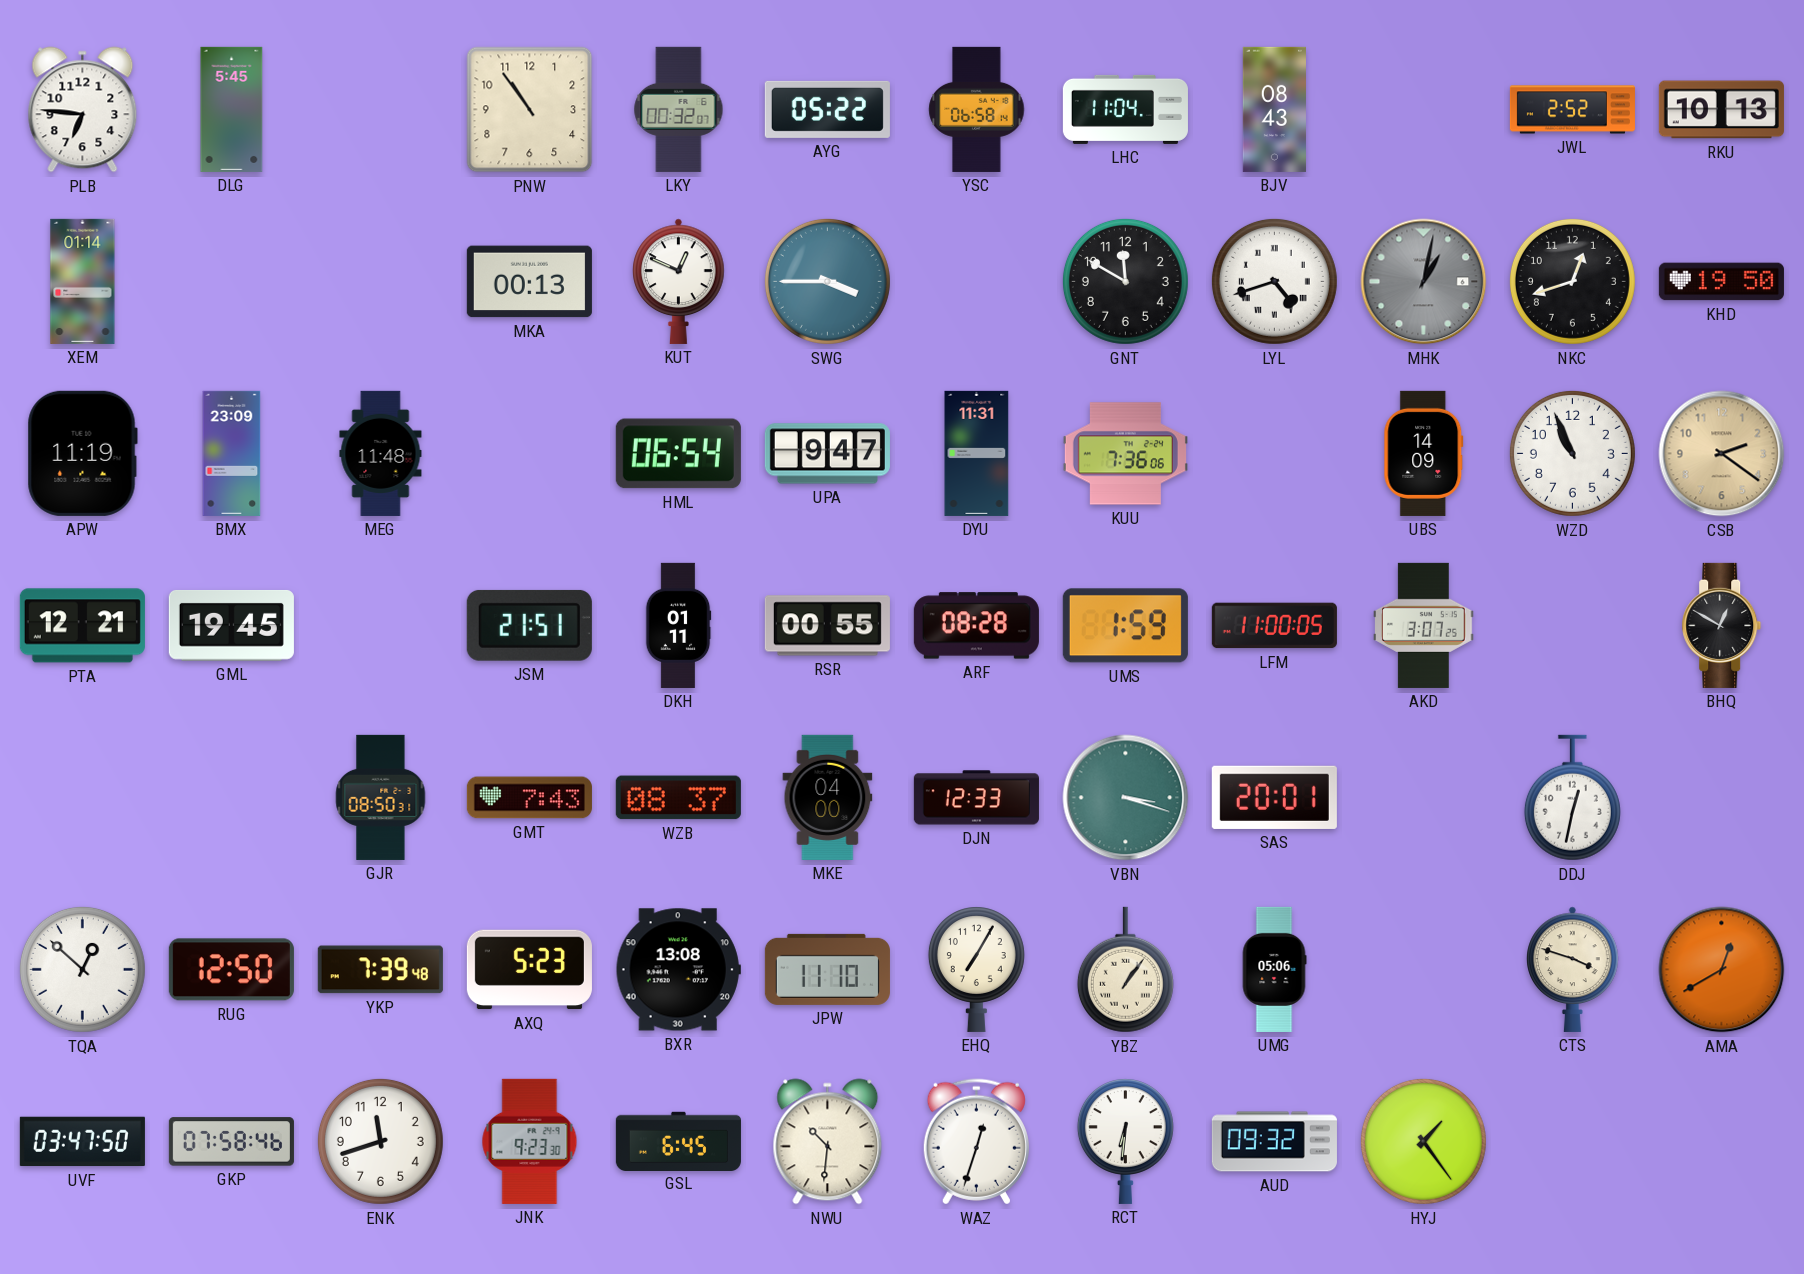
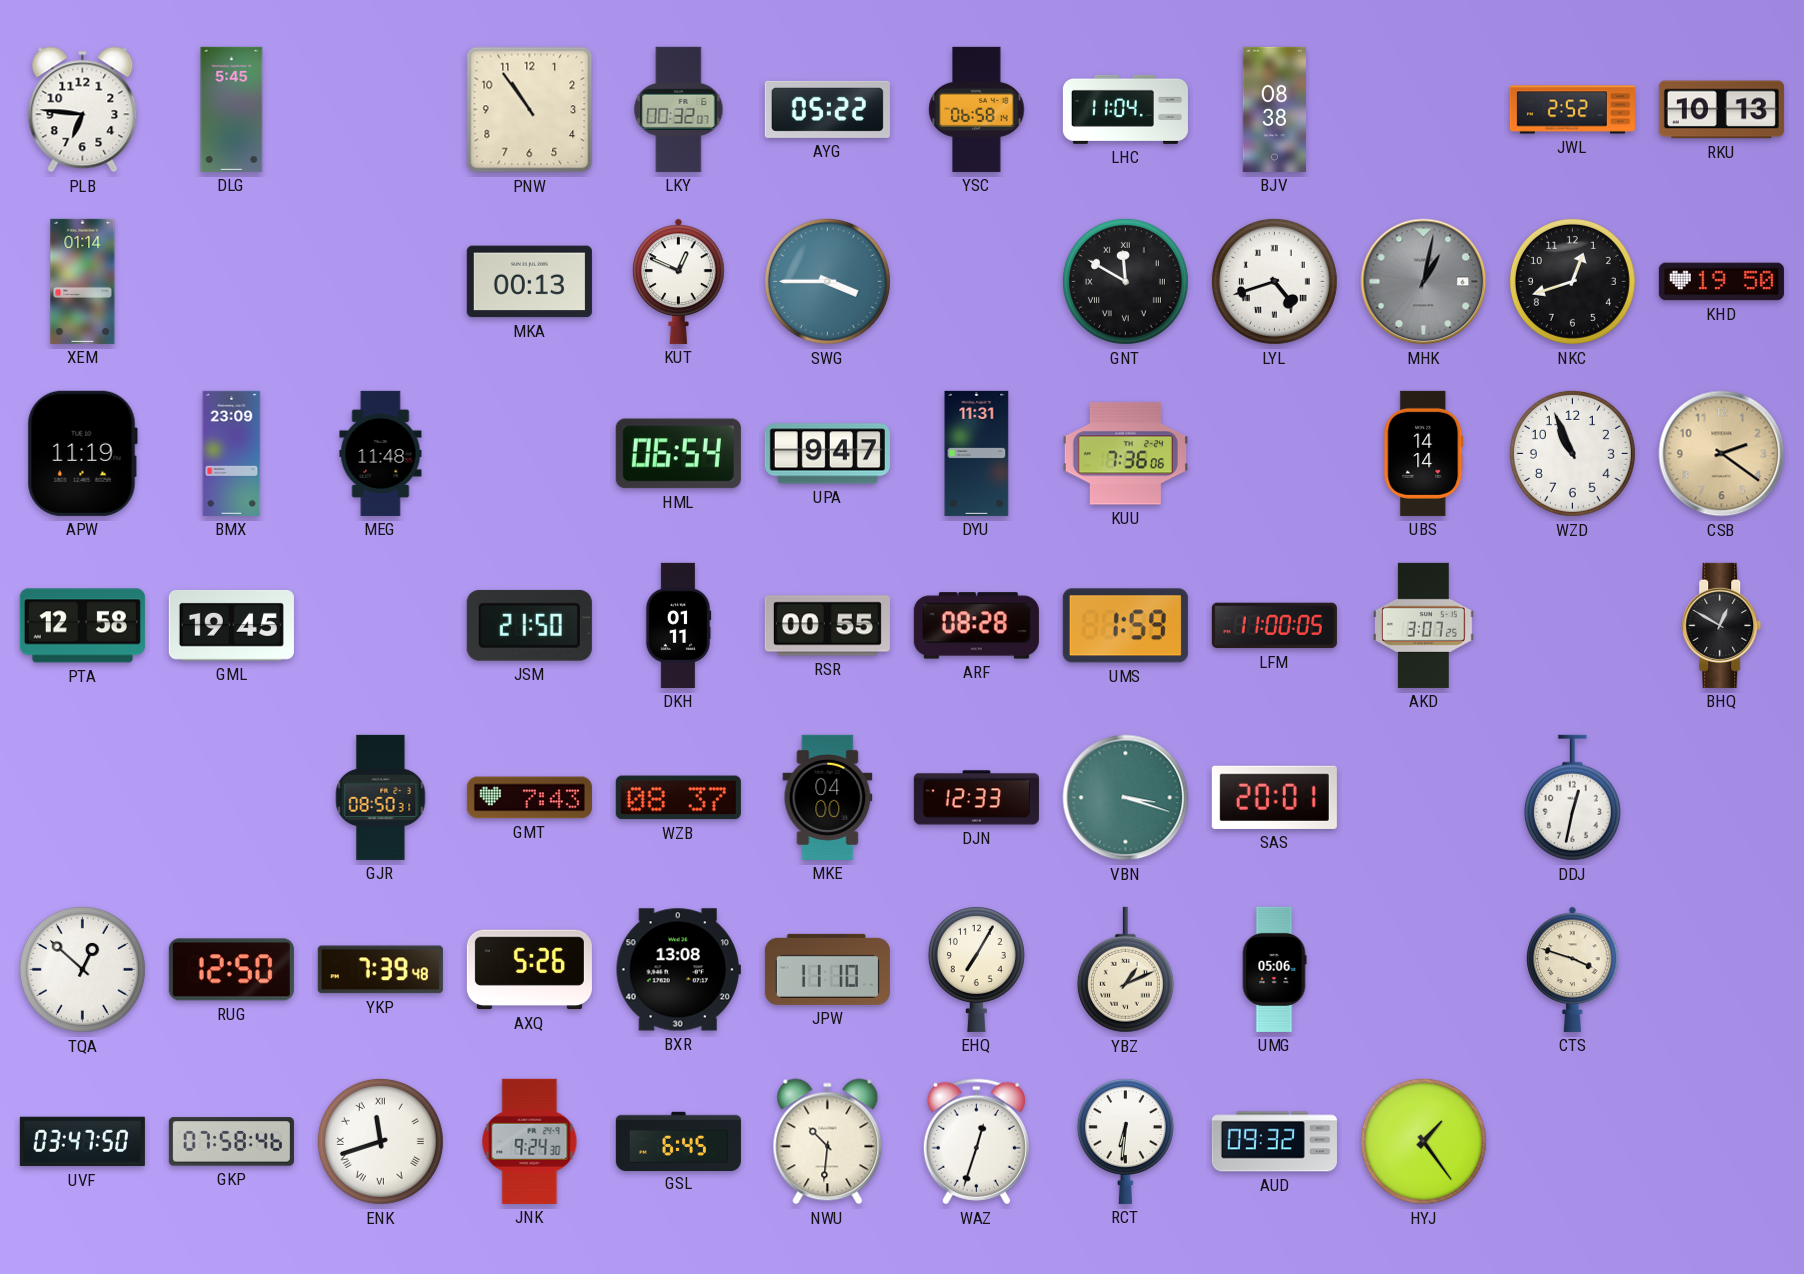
BJV: 08:43 -> 08:38 (1274, 109)
GNT numerals: Arabic -> Roman (1125, 281)
UBS: 14:09 -> 14:14 (1424, 453)
PTA: 12:21 -> 12:58 (82, 626)
JSM: 21:51 -> 21:50 (529, 625)
AXQ: 5:23 -> 5:26 (529, 970)
YBZ: 1:06 -> 1:11 (1125, 970)
AMA: 12:40 -> none (1722, 970)
ENK numerals: Arabic -> Roman (380, 1141)
JNK: 9:23 -> 9:24 (530, 1141)
